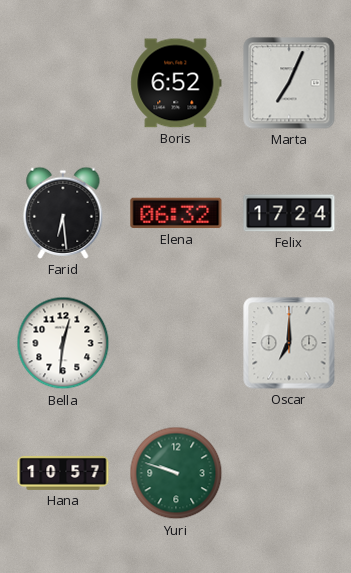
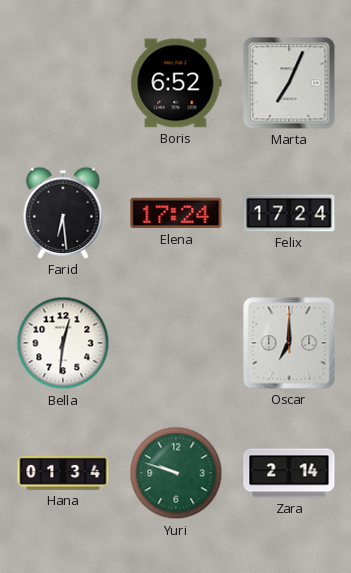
Elena: 06:32 -> 17:24 (176, 213)
Hana: 10:57 -> 01:34 (63, 473)
Zara: none -> 2:14 (289, 473)
